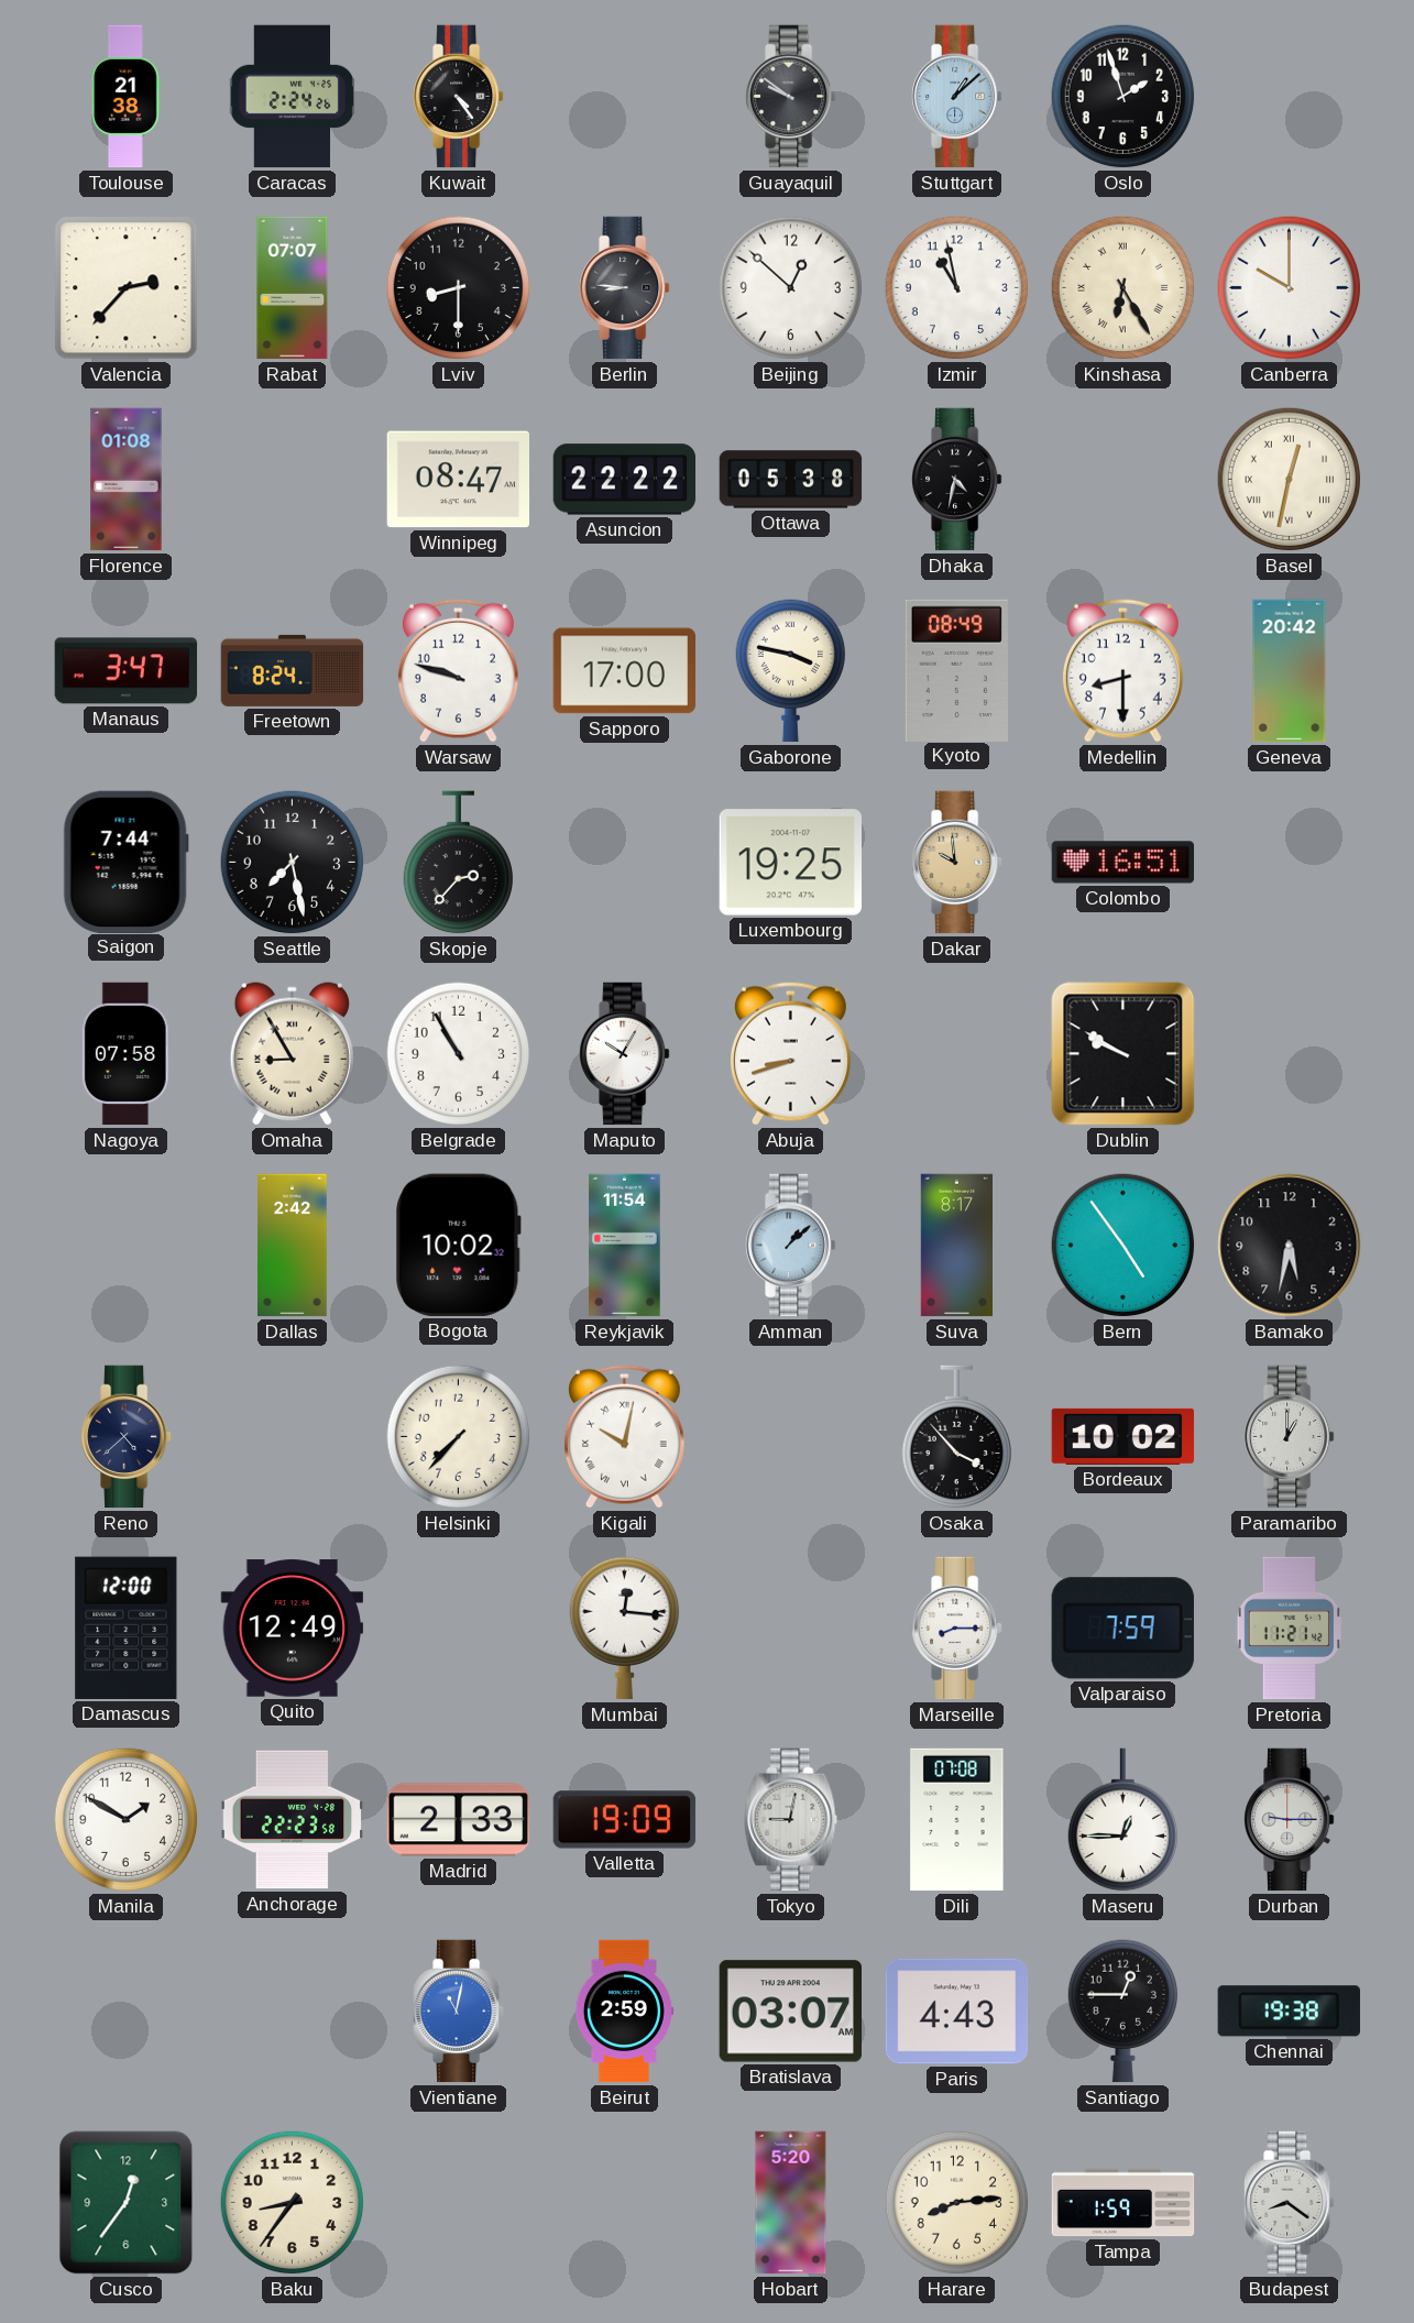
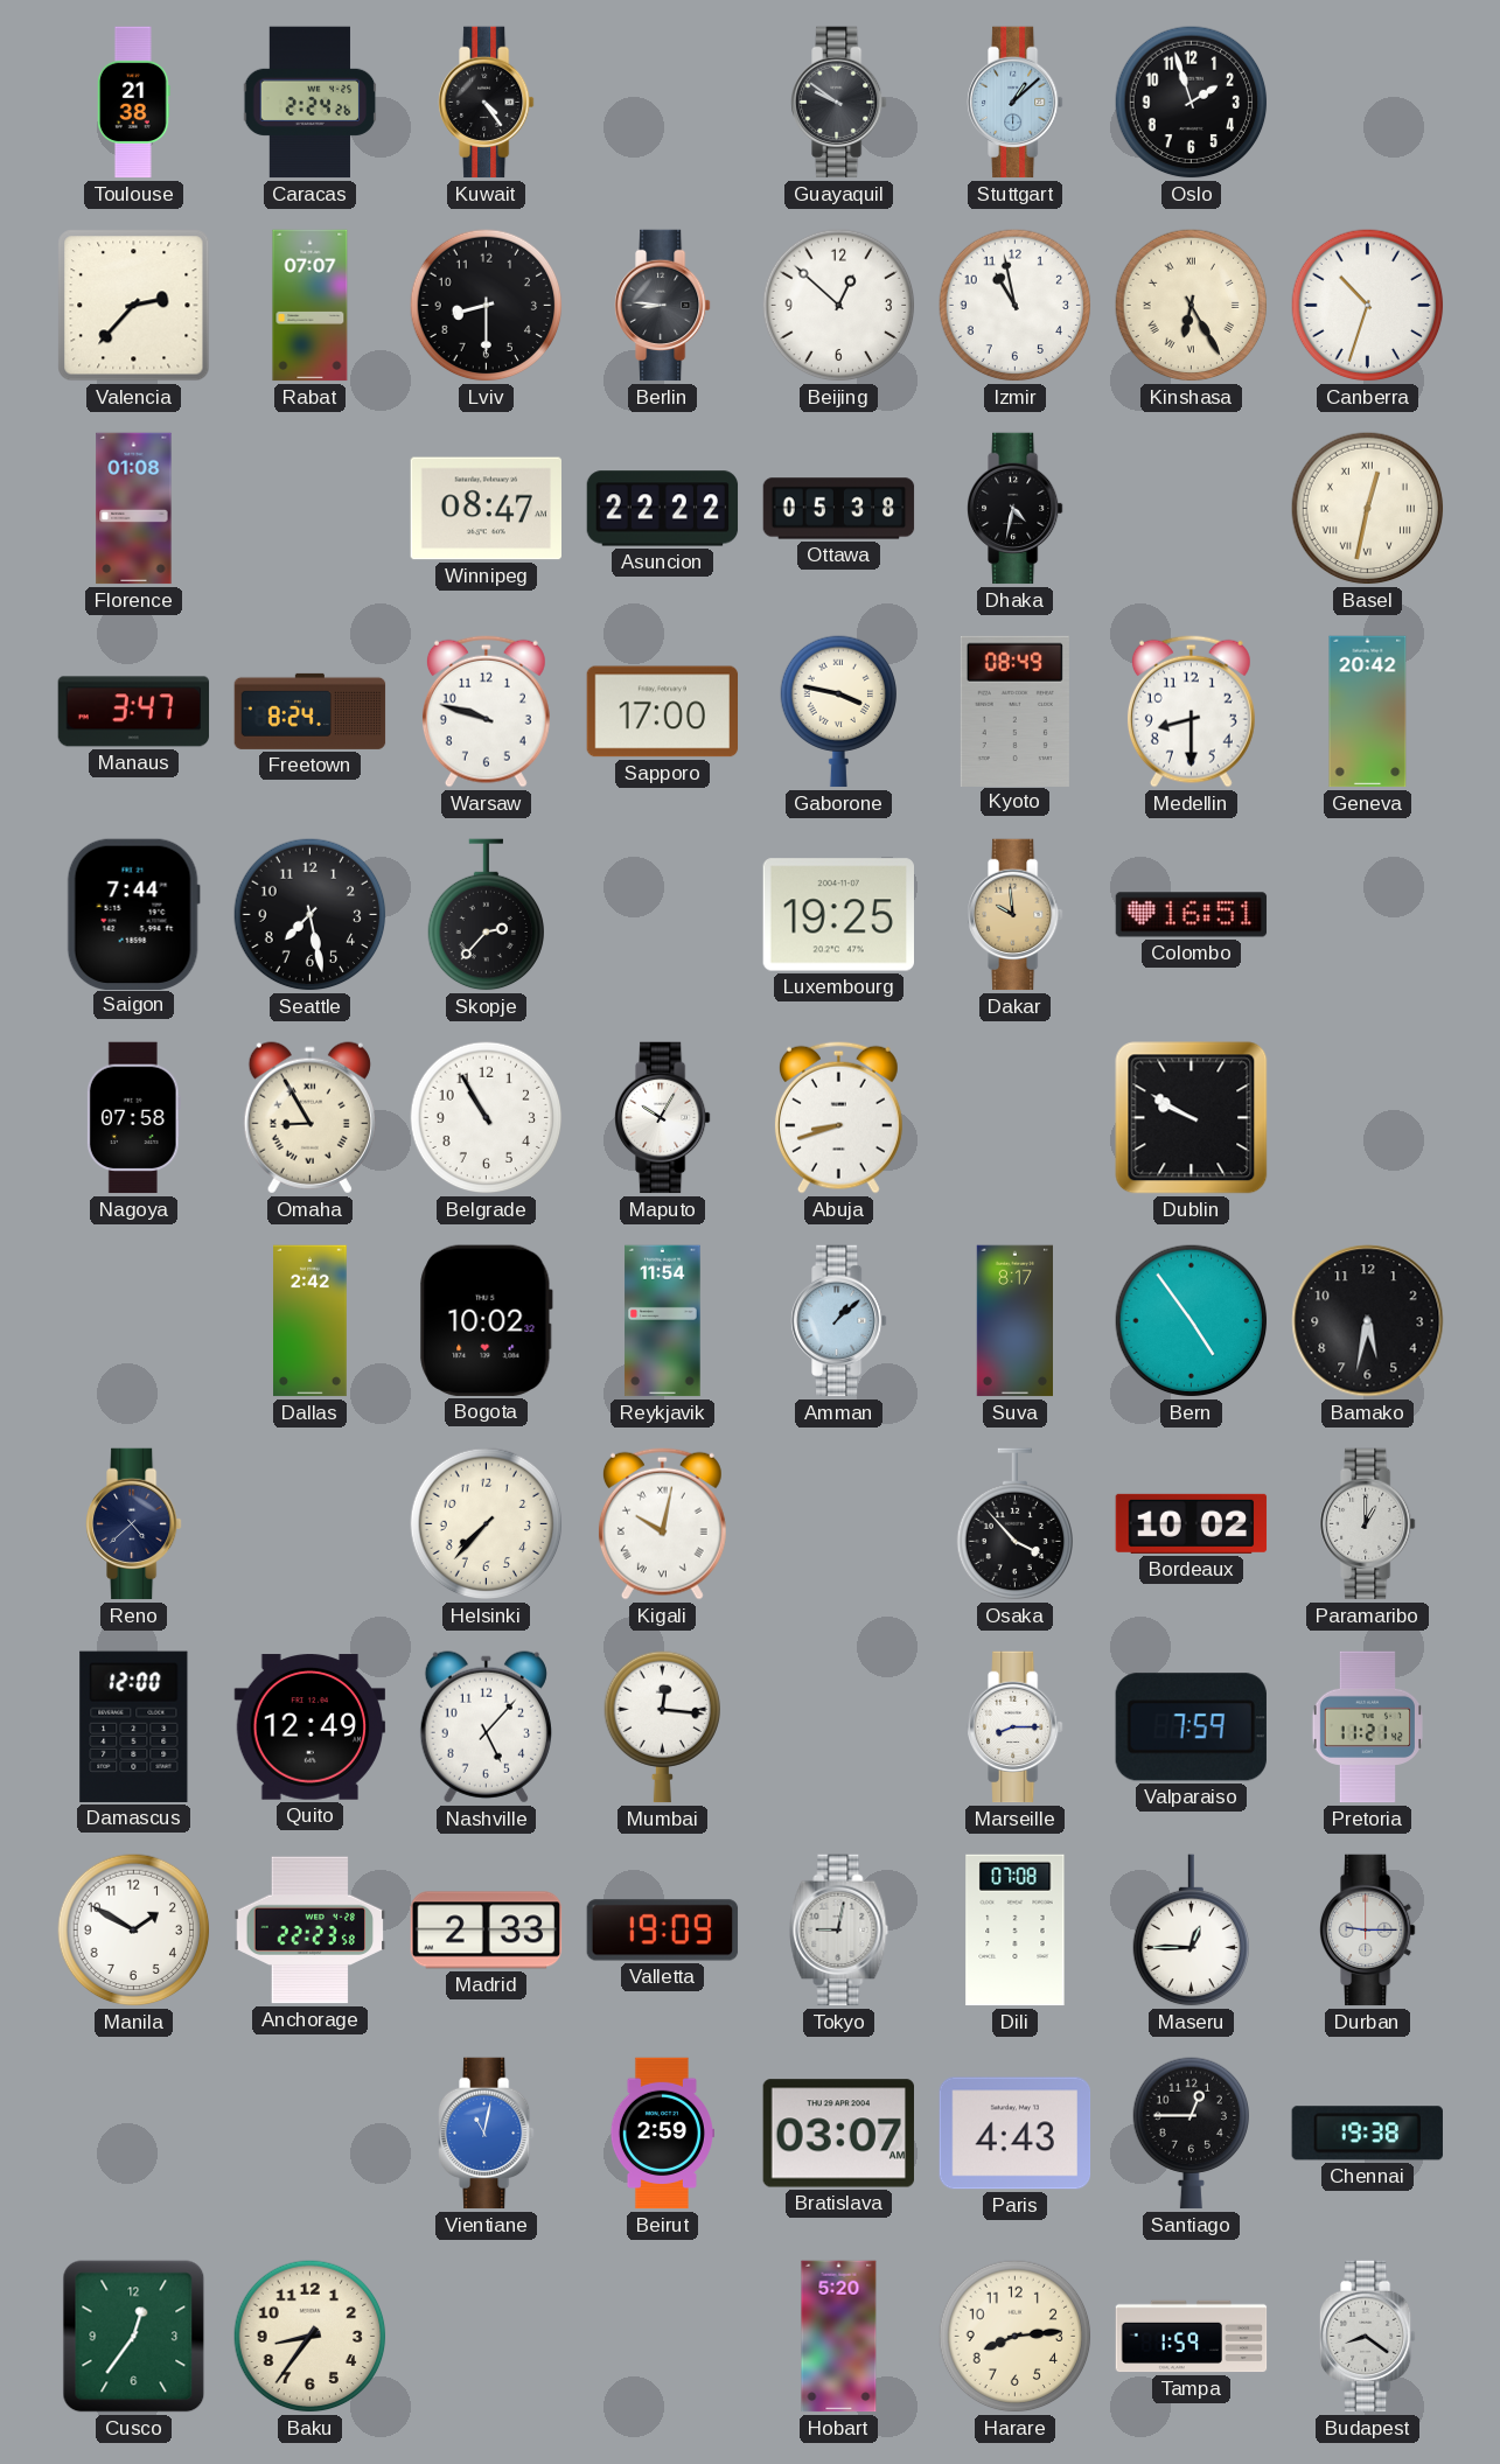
Canberra: 10:00 -> 10:33 (1368, 306)
Nashville: none -> 5:07 (486, 1727)
